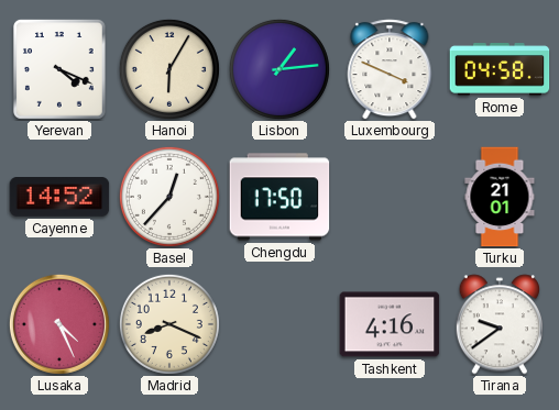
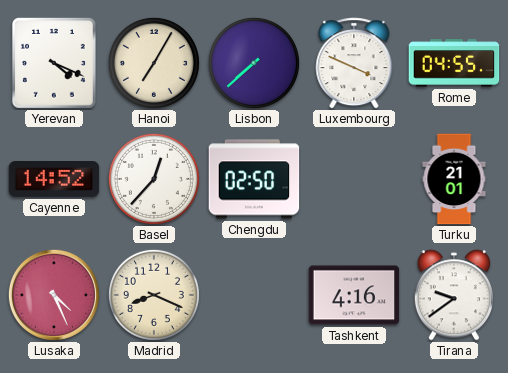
Hanoi: 6:05 -> 7:05 (154, 63)
Lisbon: 1:14 -> 7:38 (254, 63)
Rome: 04:58 -> 04:55 (454, 63)
Chengdu: 17:50 -> 02:50 (254, 179)
